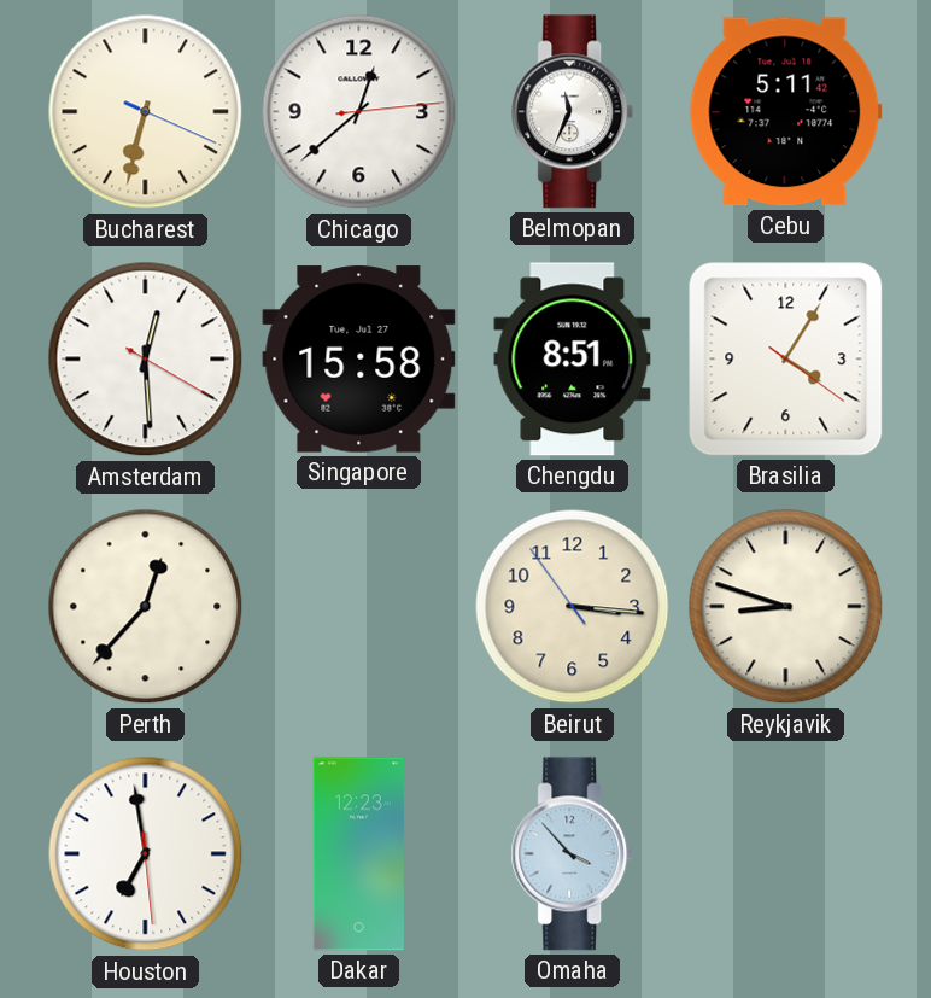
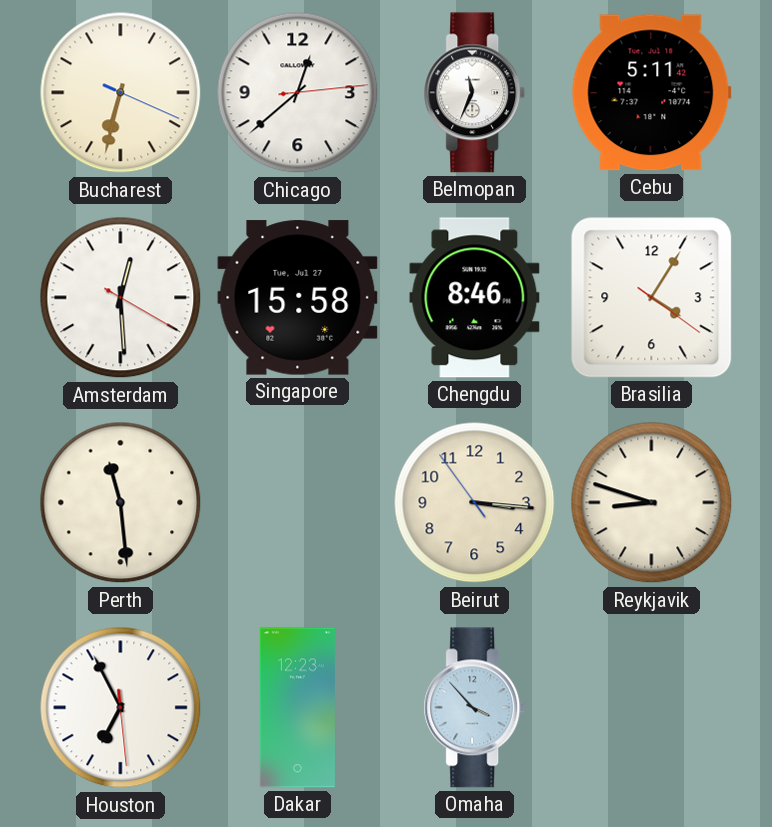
Chengdu: 8:51 -> 8:46 (475, 298)
Perth: 12:37 -> 11:29 (121, 503)
Houston: 6:58 -> 6:55 (121, 708)
